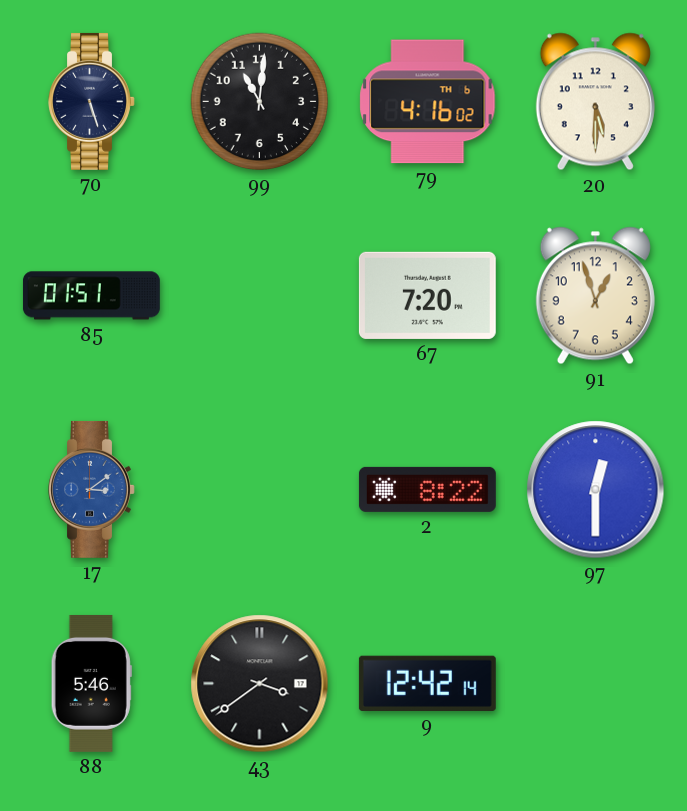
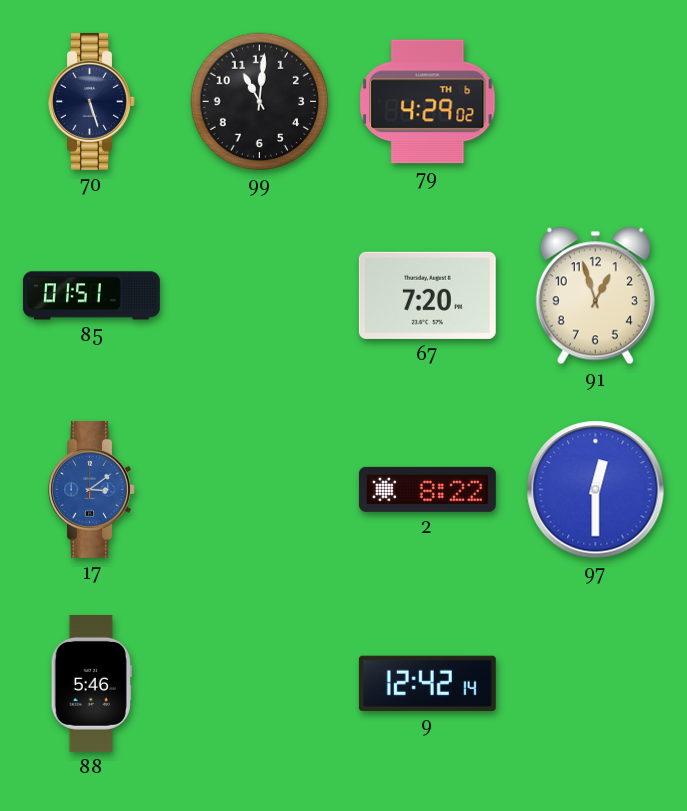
79: 4:16 -> 4:29 (428, 102)
20: 5:30 -> none (595, 102)
43: 3:39 -> none (260, 684)
